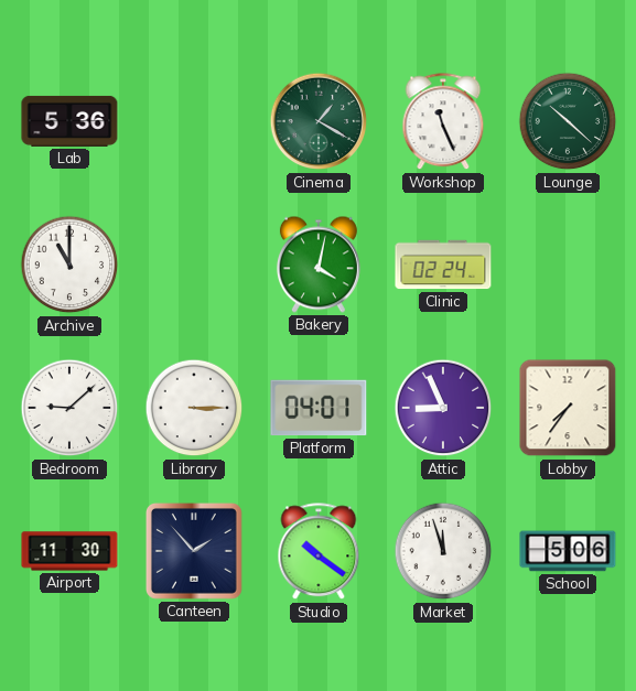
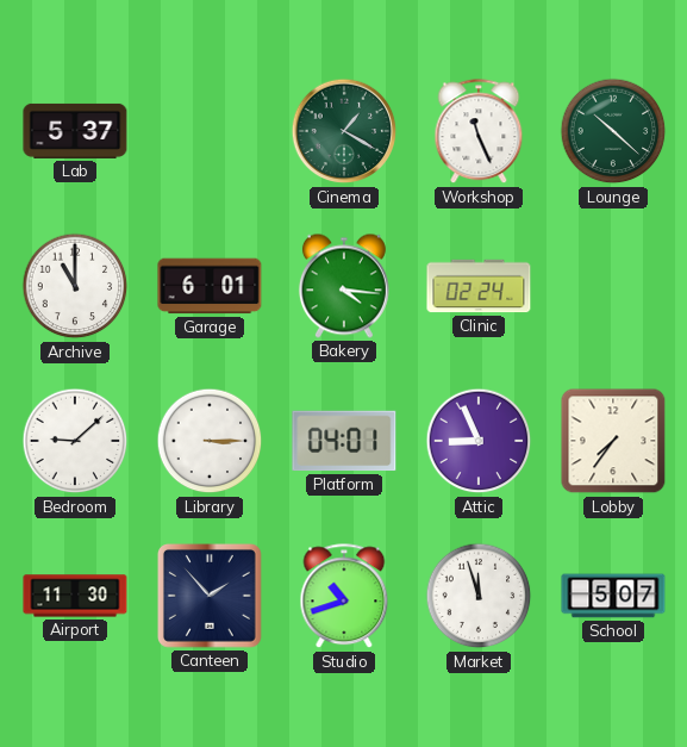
Lab: 5:36 -> 5:37 (75, 131)
Garage: none -> 6:01 (210, 286)
Bakery: 4:02 -> 4:16 (344, 286)
Studio: 10:21 -> 10:42 (344, 597)
School: 5:06 -> 5:07 (613, 596)
